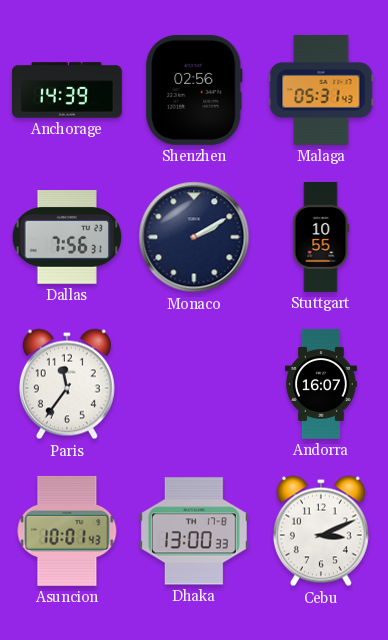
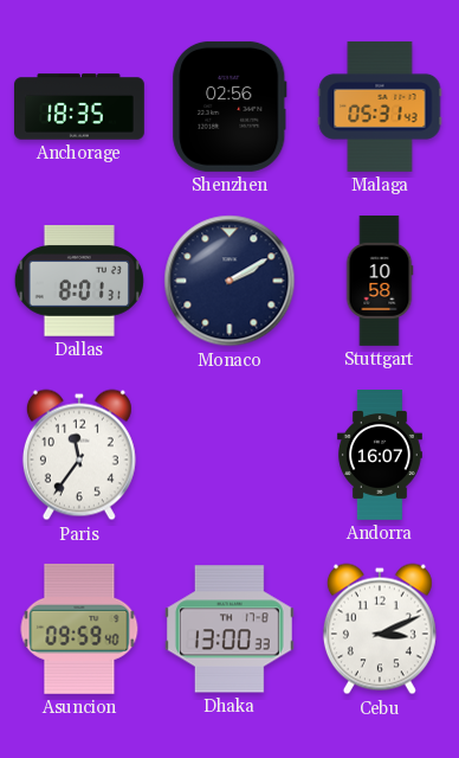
Anchorage: 14:39 -> 18:35 (80, 107)
Dallas: 7:56 -> 8:01 (79, 281)
Stuttgart: 10:55 -> 10:58 (380, 281)
Asuncion: 10:01 -> 09:59 (79, 629)
